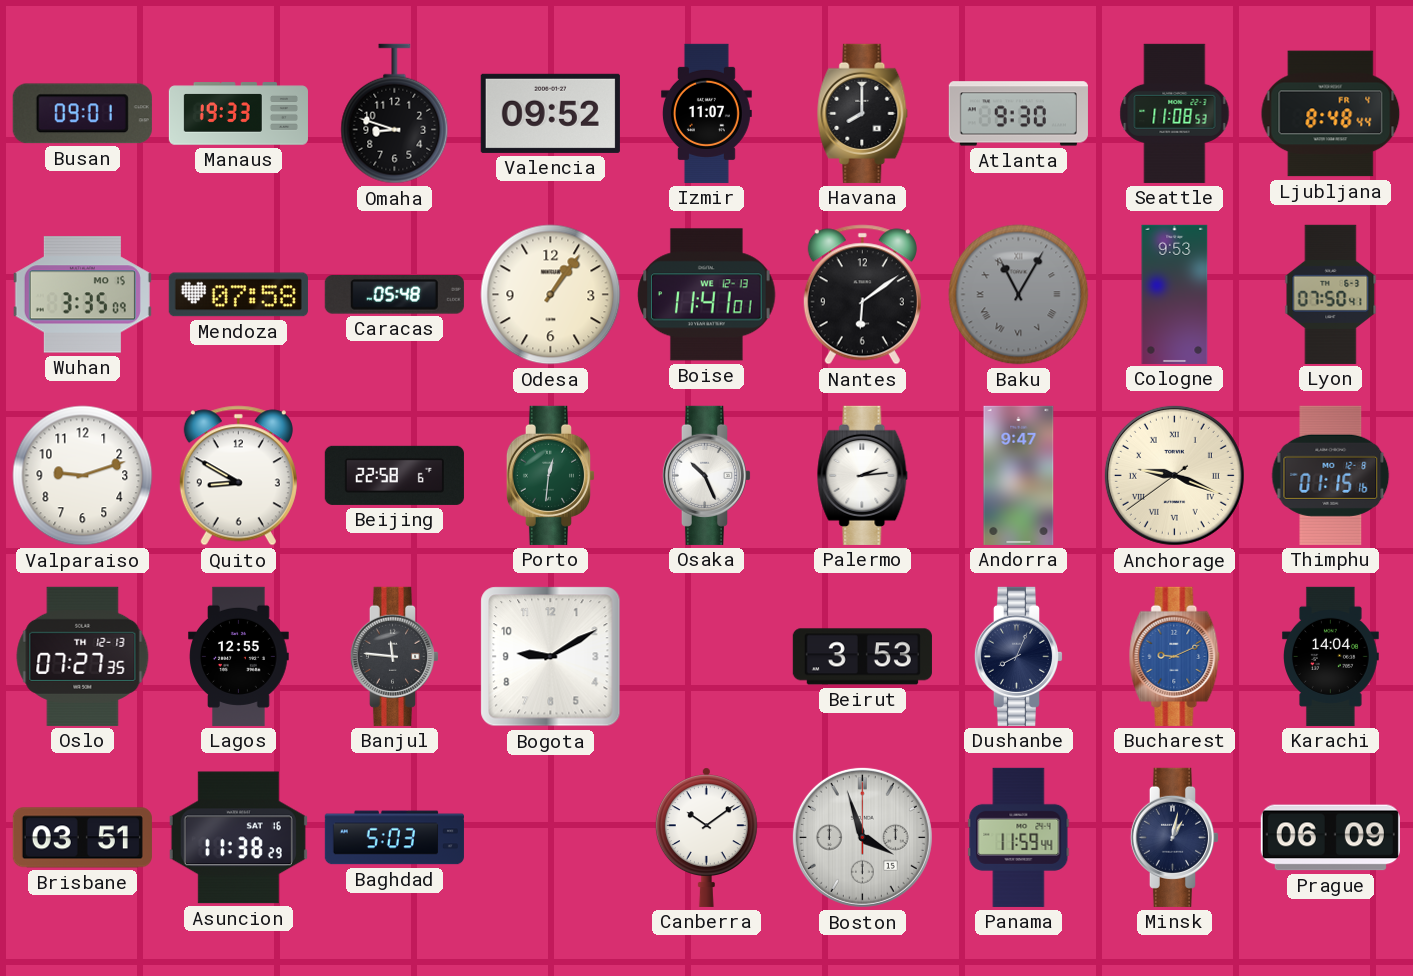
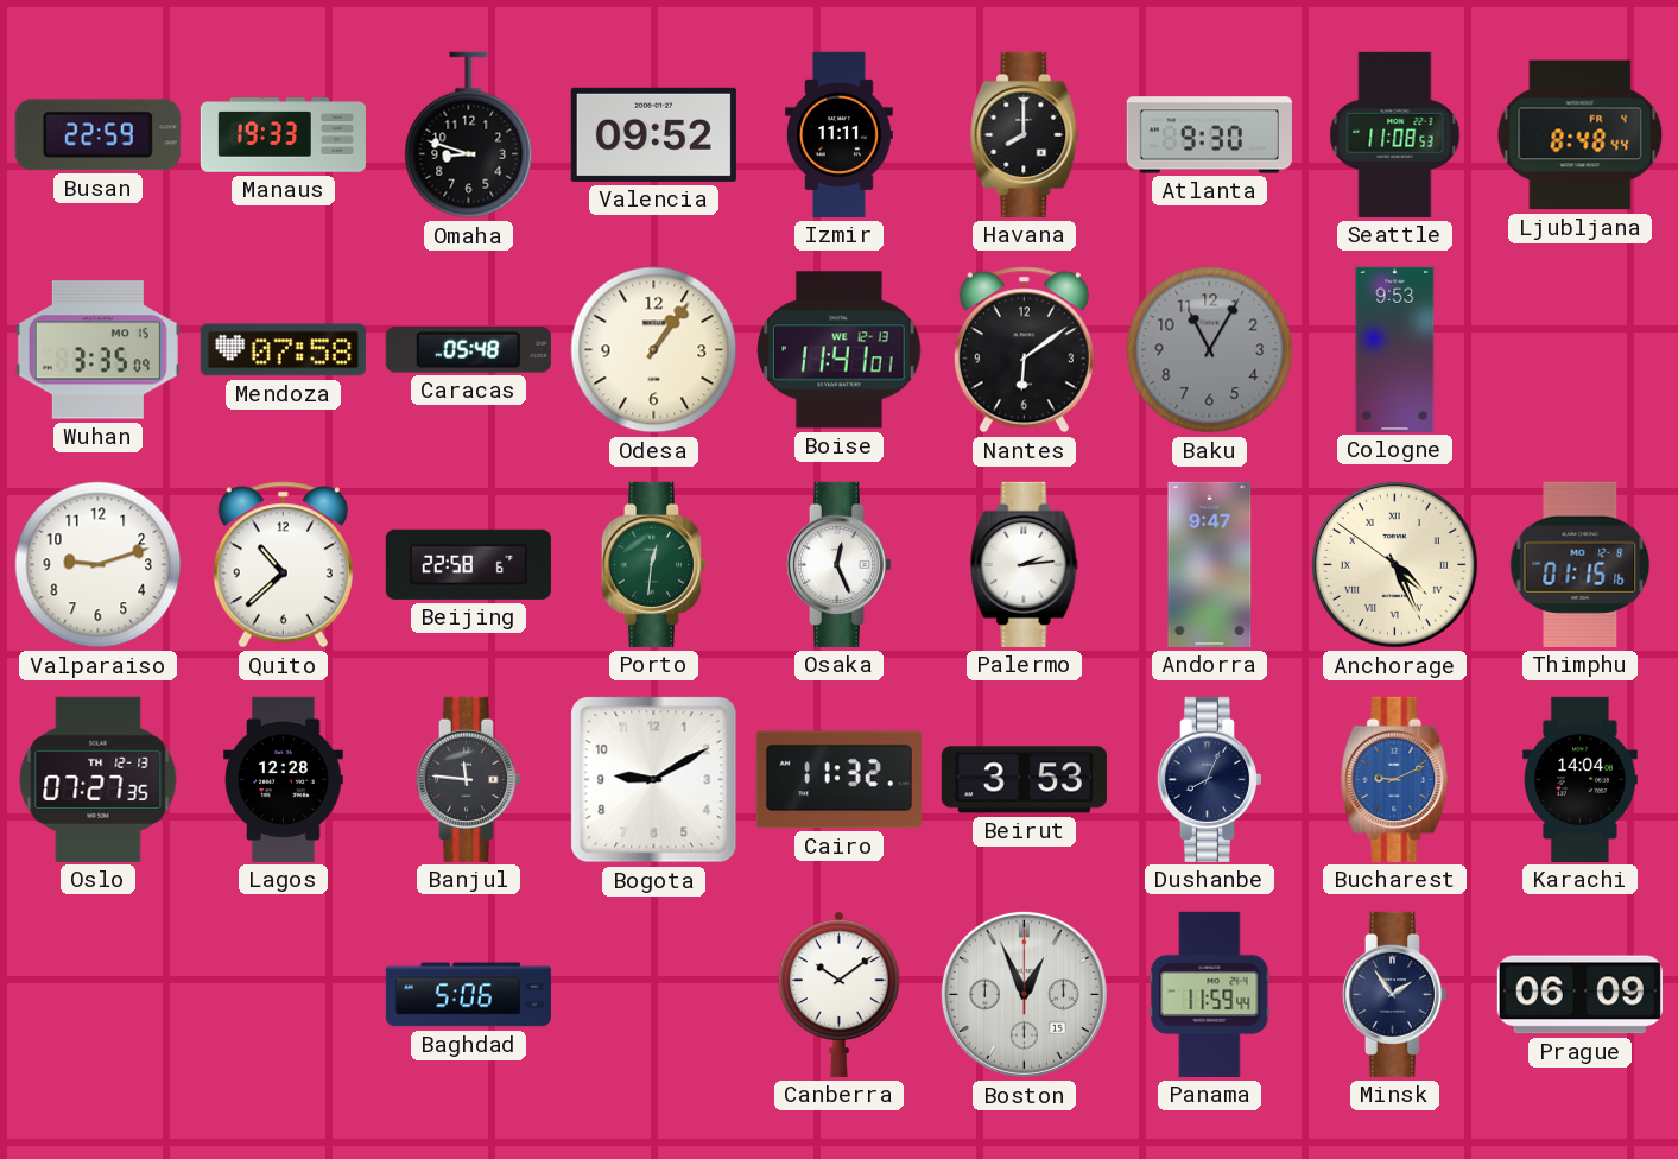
Busan: 09:01 -> 22:59 (97, 135)
Izmir: 11:07 -> 11:11 (838, 134)
Baku numerals: Roman -> Arabic (1210, 350)
Lyon: 07:50 -> none (1331, 294)
Quito: 8:50 -> 10:38 (283, 565)
Osaka: 10:26 -> 12:26 (838, 564)
Anchorage: 9:18 -> 4:25 (1394, 564)
Lagos: 12:55 -> 12:28 (284, 779)
Cairo: none -> 11:32 (838, 780)
Brisbane: 03:51 -> none (82, 838)
Asuncion: 11:38 -> none (238, 838)
Baghdad: 5:03 -> 5:06 (468, 995)
Boston: 3:57 -> 12:56 (1024, 994)
Minsk: 1:02 -> 1:54 (1394, 994)
